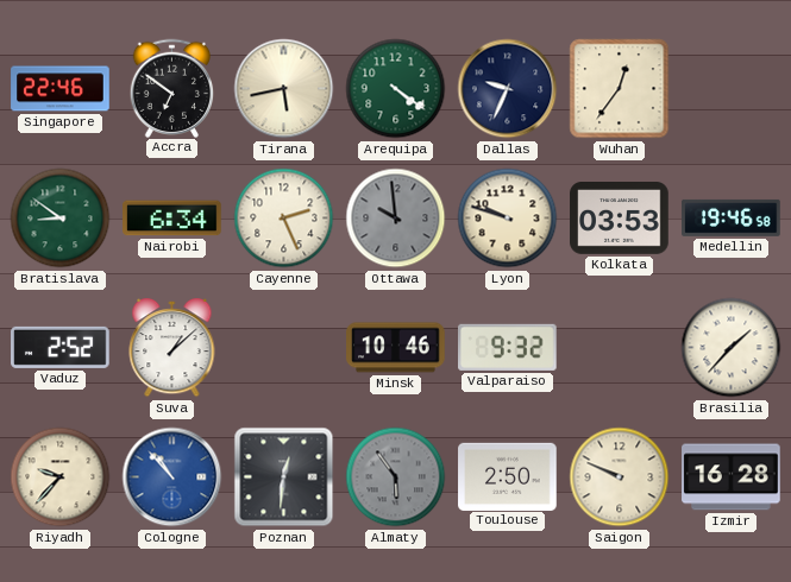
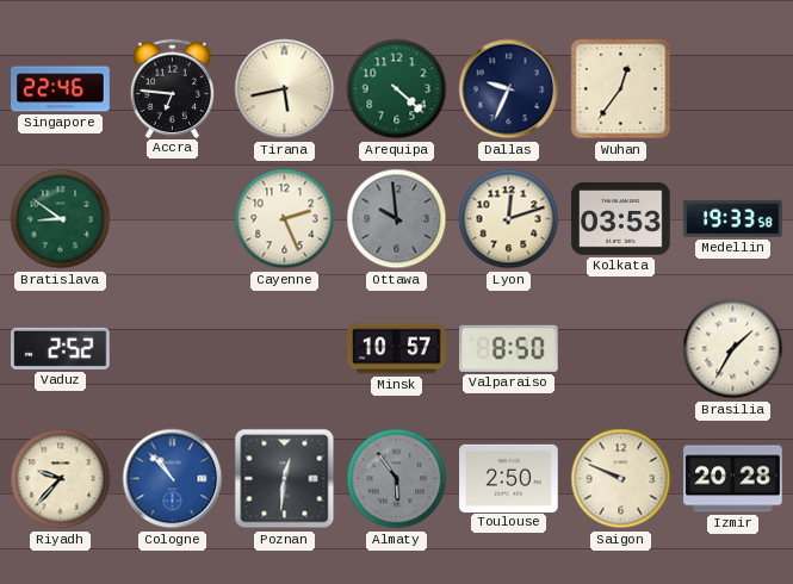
Accra: 6:51 -> 6:46 (173, 88)
Arequipa: 4:21 -> 4:22 (397, 89)
Nairobi: 6:34 -> none (172, 219)
Lyon: 9:48 -> 12:12 (509, 219)
Medellin: 19:46 -> 19:33 (733, 218)
Suva: 1:08 -> none (172, 349)
Minsk: 10:46 -> 10:57 (397, 349)
Valparaiso: 9:32 -> 8:50 (509, 348)
Brasilia: 1:37 -> 1:35 (733, 349)
Izmir: 16:28 -> 20:28 (733, 479)
